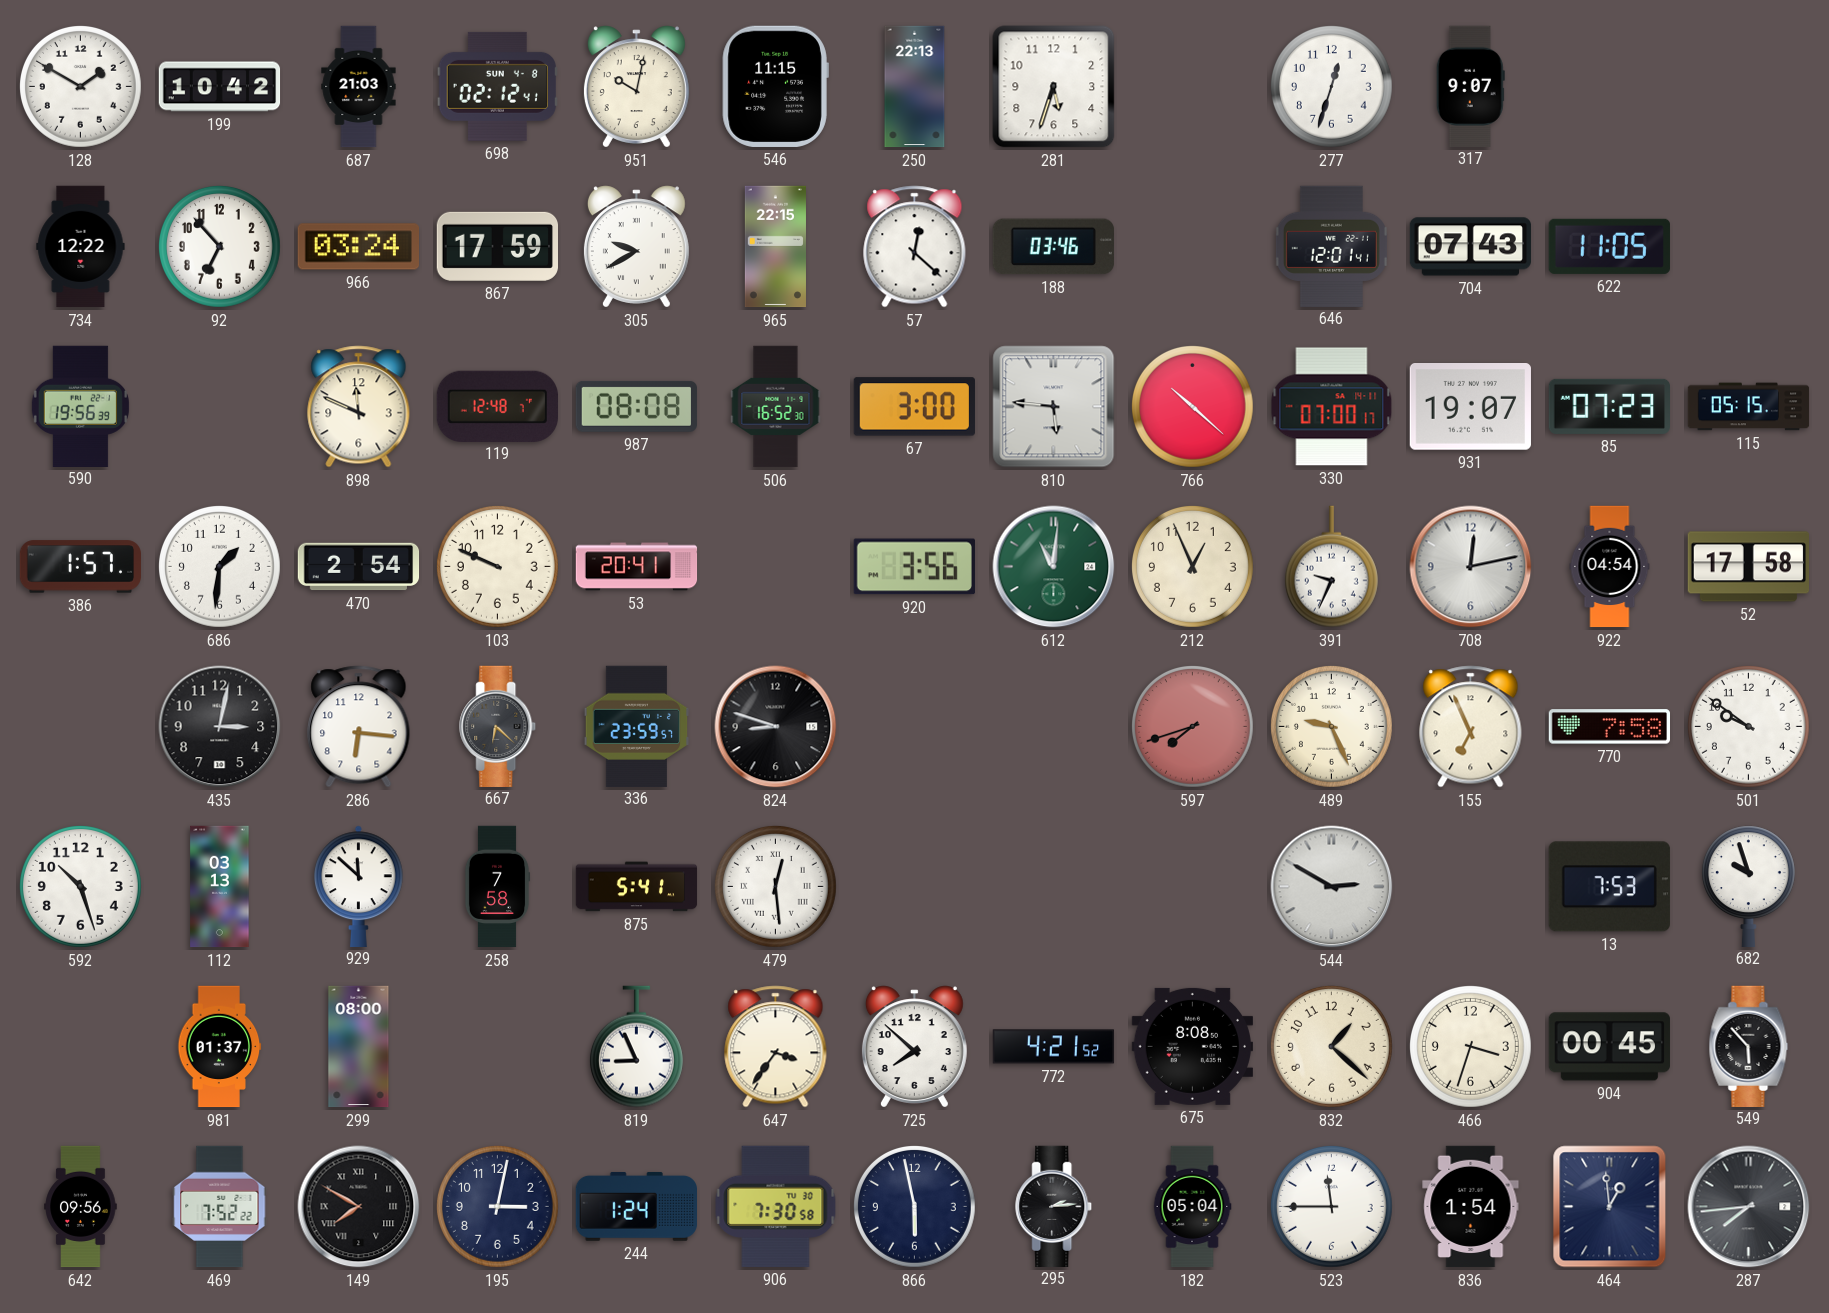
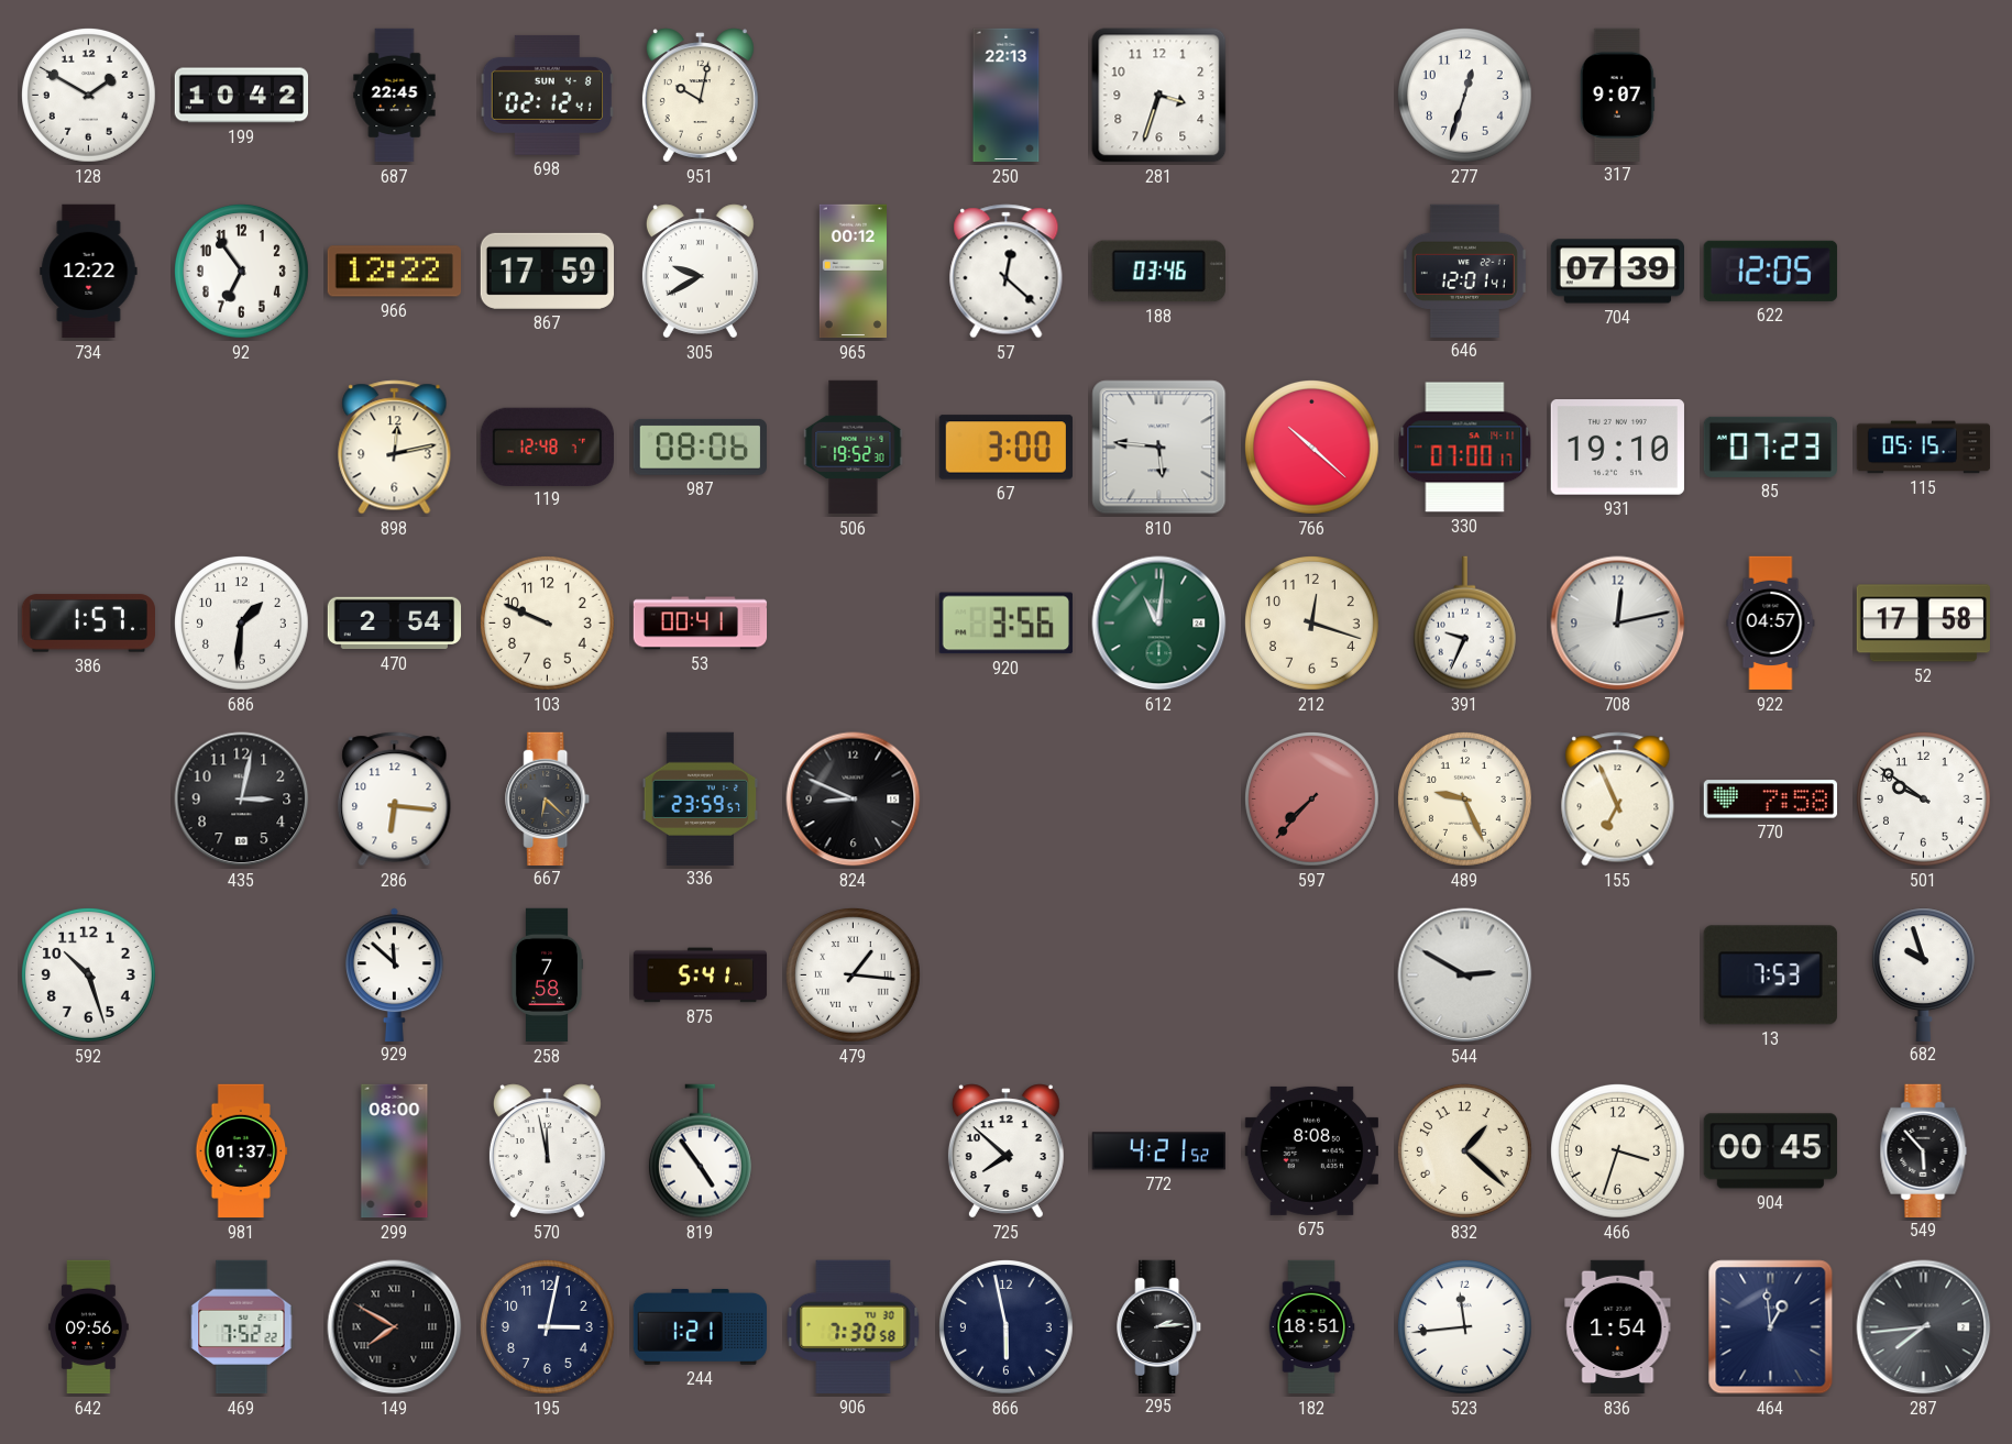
687: 21:03 -> 22:45 (395, 96)
546: 11:15 -> none (775, 86)
281: 5:33 -> 3:33 (1159, 96)
92: 6:53 -> 6:54 (241, 271)
966: 03:24 -> 12:22 (394, 272)
965: 22:15 -> 00:12 (853, 272)
704: 07:43 -> 07:39 (1617, 272)
622: 11:05 -> 12:05 (1770, 271)
590: 19:56 -> none (80, 406)
898: 11:49 -> 12:13 (395, 448)
987: 08:08 -> 08:06 (700, 447)
506: 16:52 -> 19:52 (854, 448)
931: 19:07 -> 19:10 (1617, 448)
53: 20:41 -> 00:41 (701, 624)
212: 12:56 -> 12:18 (1311, 622)
922: 04:54 -> 04:57 (1771, 624)
824: 8:48 -> 8:49 (854, 800)
597: 7:42 -> 7:37 (1311, 798)
112: 03:13 -> none (220, 887)
479: 12:29 -> 1:16 (853, 974)
570: none -> 11:58 (547, 1151)
819: 8:56 -> 4:54 (700, 1151)
647: 3:36 -> none (776, 1047)
244: 1:24 -> 1:21 (700, 1327)
182: 05:04 -> 18:51 (1311, 1327)
523: 11:45 -> 11:44 (1464, 1326)
